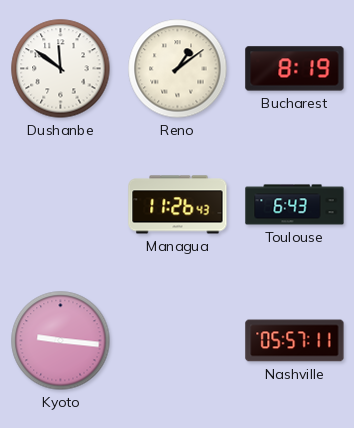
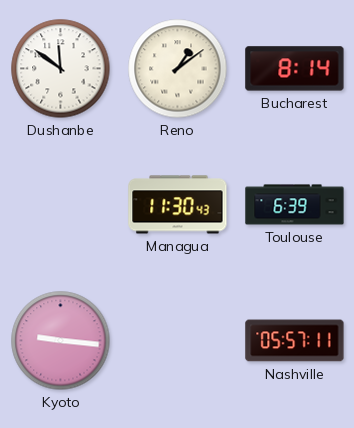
Bucharest: 8:19 -> 8:14 (295, 69)
Managua: 11:26 -> 11:30 (178, 205)
Toulouse: 6:43 -> 6:39 (295, 205)
